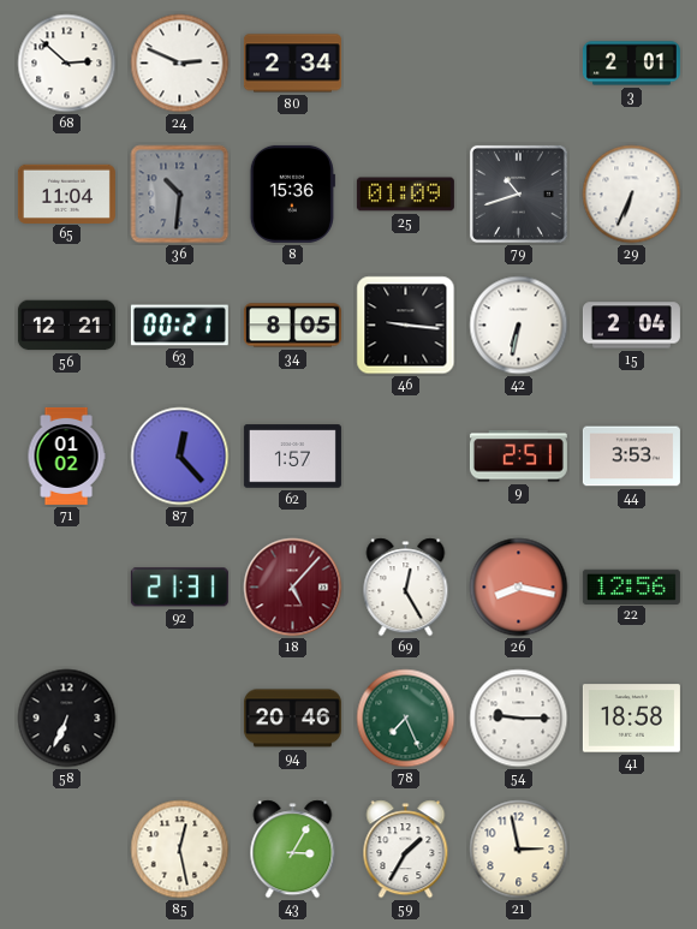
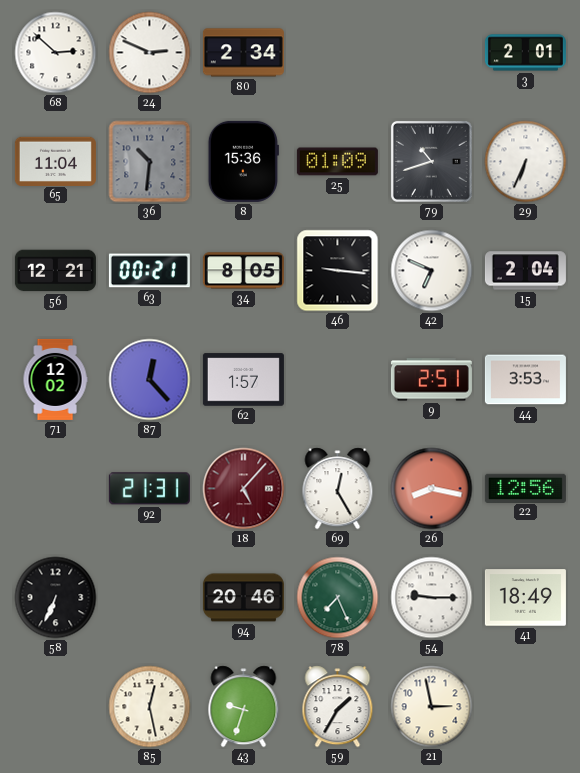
42: 6:32 -> 6:49 (432, 271)
71: 01:02 -> 12:02 (55, 379)
41: 18:58 -> 18:49 (525, 598)
43: 3:05 -> 9:33 (244, 707)
